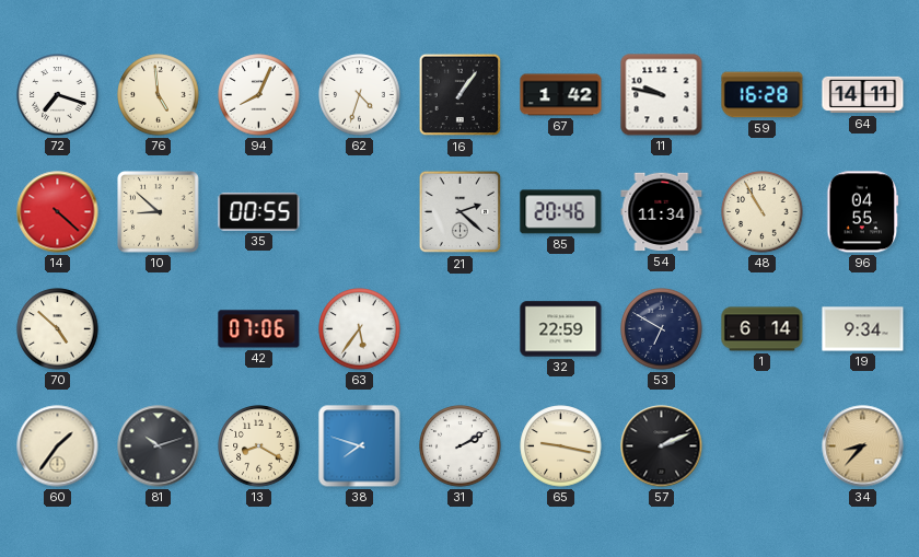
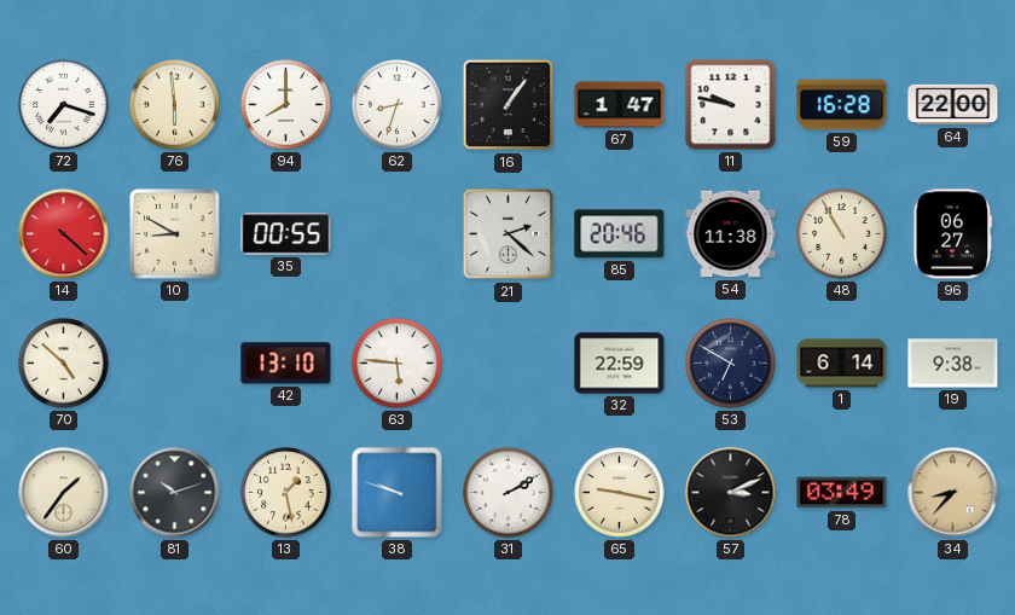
76: 4:59 -> 5:59 (175, 105)
94: 8:04 -> 8:00 (286, 105)
62: 4:33 -> 8:33 (398, 105)
67: 1:42 -> 1:47 (620, 105)
64: 14:11 -> 22:00 (953, 105)
10: 8:52 -> 8:50 (175, 234)
54: 11:34 -> 11:38 (731, 234)
96: 04:55 -> 06:27 (953, 234)
42: 07:06 -> 13:10 (286, 364)
63: 5:36 -> 5:46 (398, 364)
19: 9:34 -> 9:38 (953, 364)
13: 8:20 -> 1:28 (286, 493)
38: 7:48 -> 9:48 (398, 493)
57: 2:11 -> 3:11 (731, 493)
78: none -> 03:49 (842, 493)
